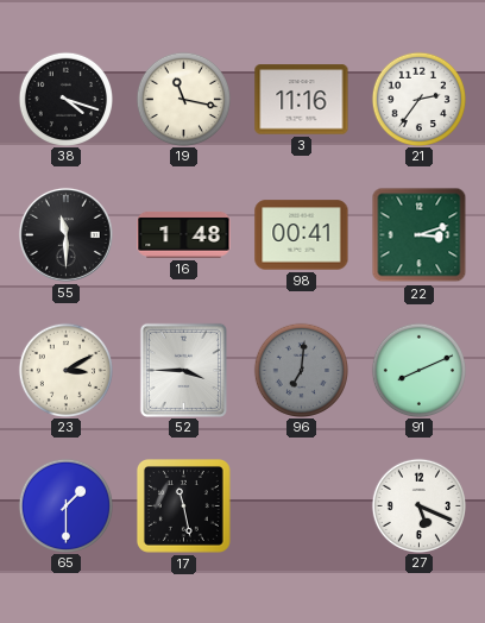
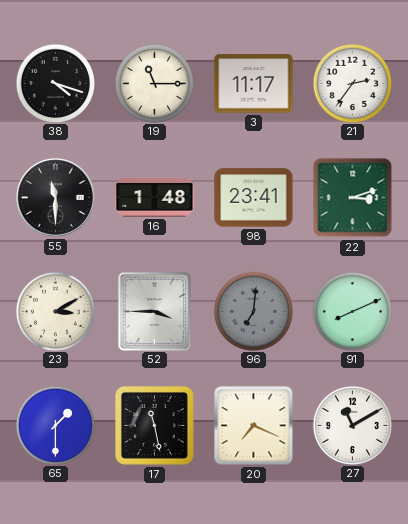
19: 11:17 -> 11:15 (154, 83)
3: 11:16 -> 11:17 (254, 84)
98: 00:41 -> 23:41 (254, 198)
20: none -> 7:19 (254, 426)
27: 5:19 -> 11:10 (352, 425)
